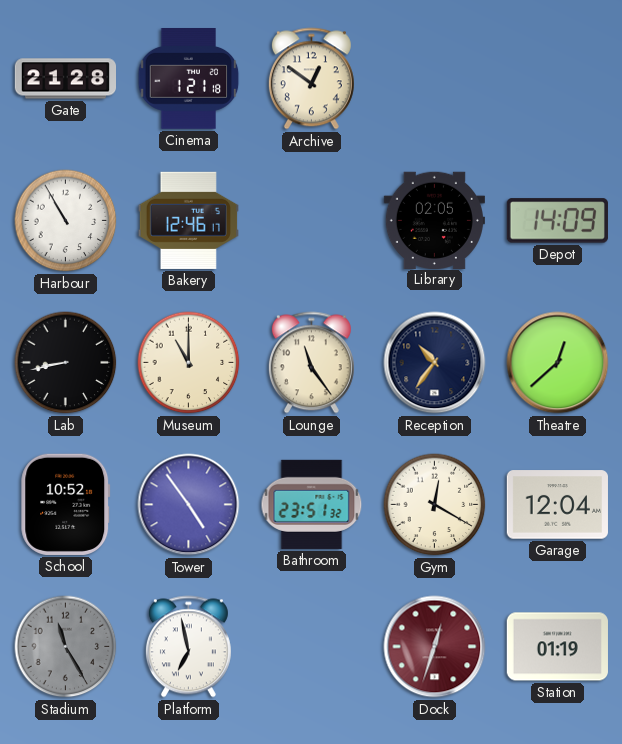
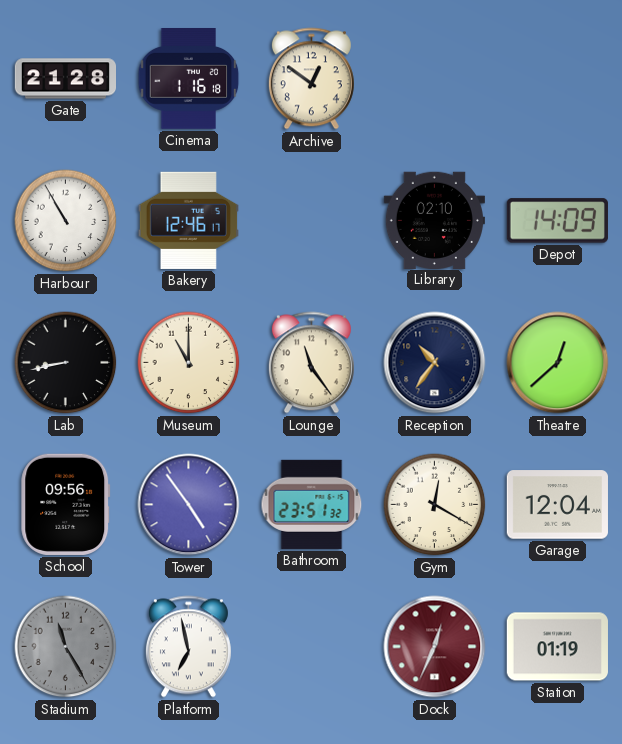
Cinema: 1:21 -> 1:16 (189, 79)
Library: 02:05 -> 02:10 (434, 220)
School: 10:52 -> 09:56 (66, 504)
Dock: 12:33 -> 12:34 (435, 647)
